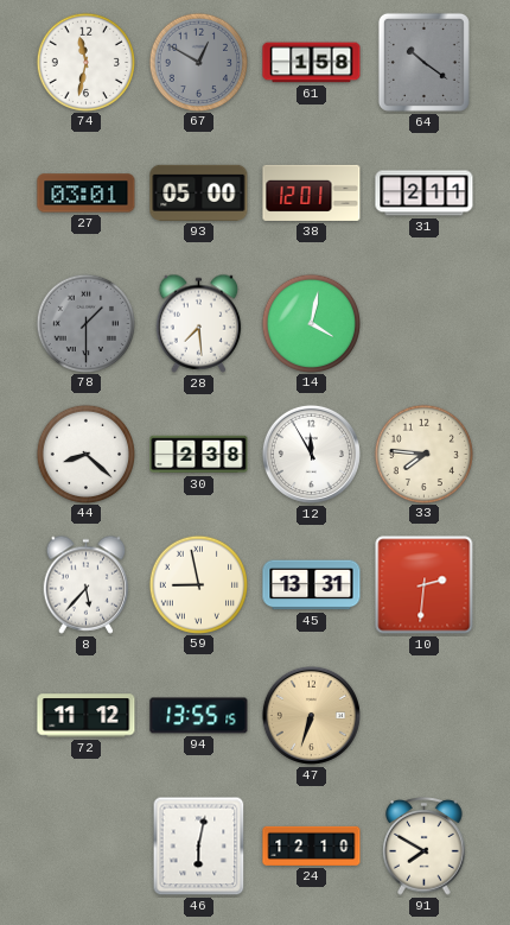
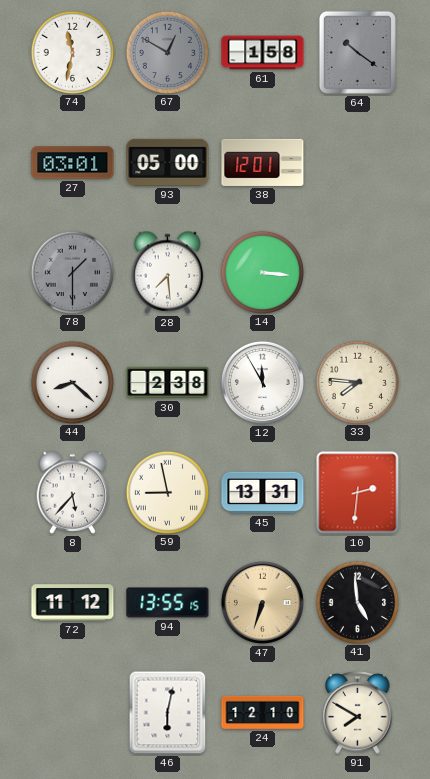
31: 2:11 -> none (425, 194)
14: 4:02 -> 3:16 (262, 272)
41: none -> 4:59 (357, 602)
